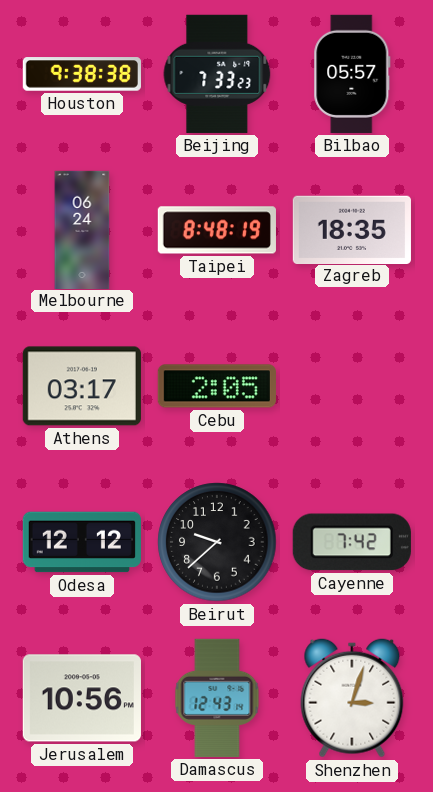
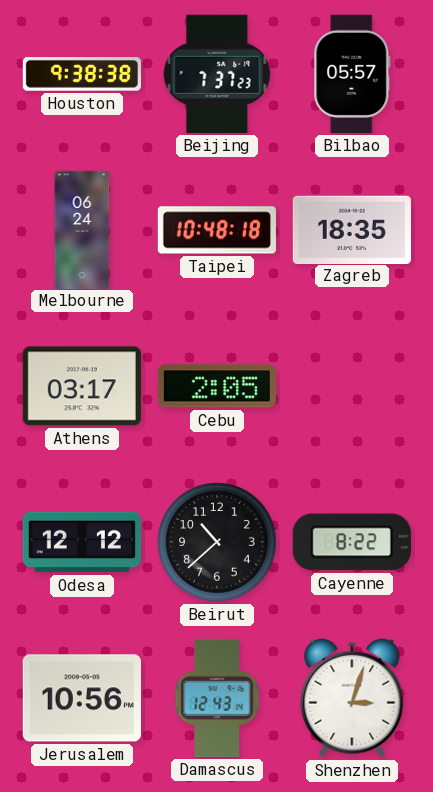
Beijing: 7:33 -> 7:37 (217, 74)
Taipei: 8:48 -> 10:48 (217, 230)
Beirut: 9:38 -> 10:38 (217, 542)
Cayenne: 7:42 -> 8:22 (352, 542)
